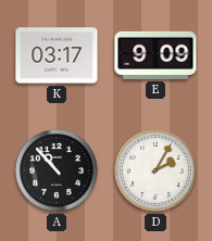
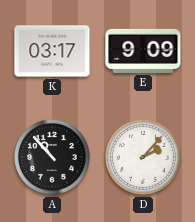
D: 2:05 -> 2:07 (144, 158)
